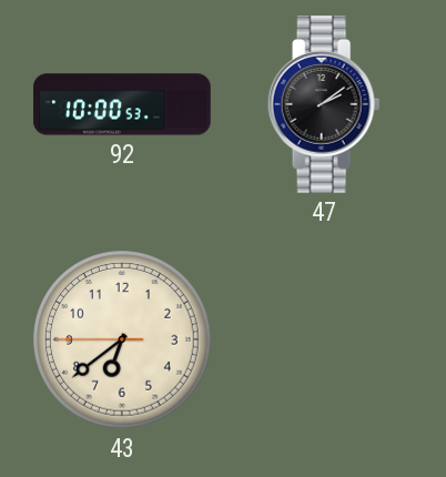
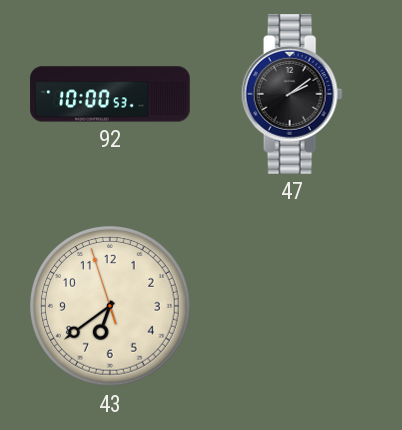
43: 6:38:45 -> 6:38:57 (111, 307)
